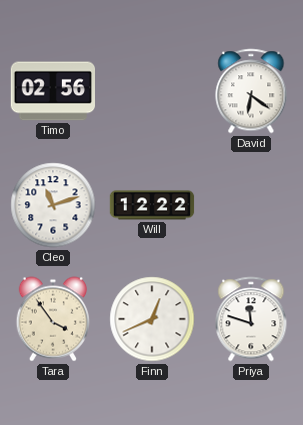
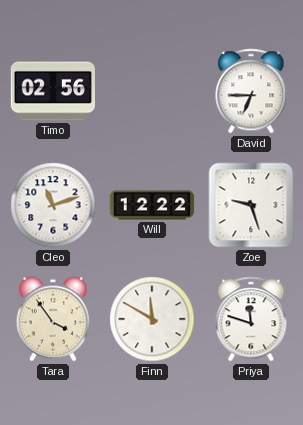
David: 6:21 -> 6:45 (251, 91)
Zoe: none -> 9:27 (251, 205)
Finn: 12:41 -> 11:50 (152, 319)
